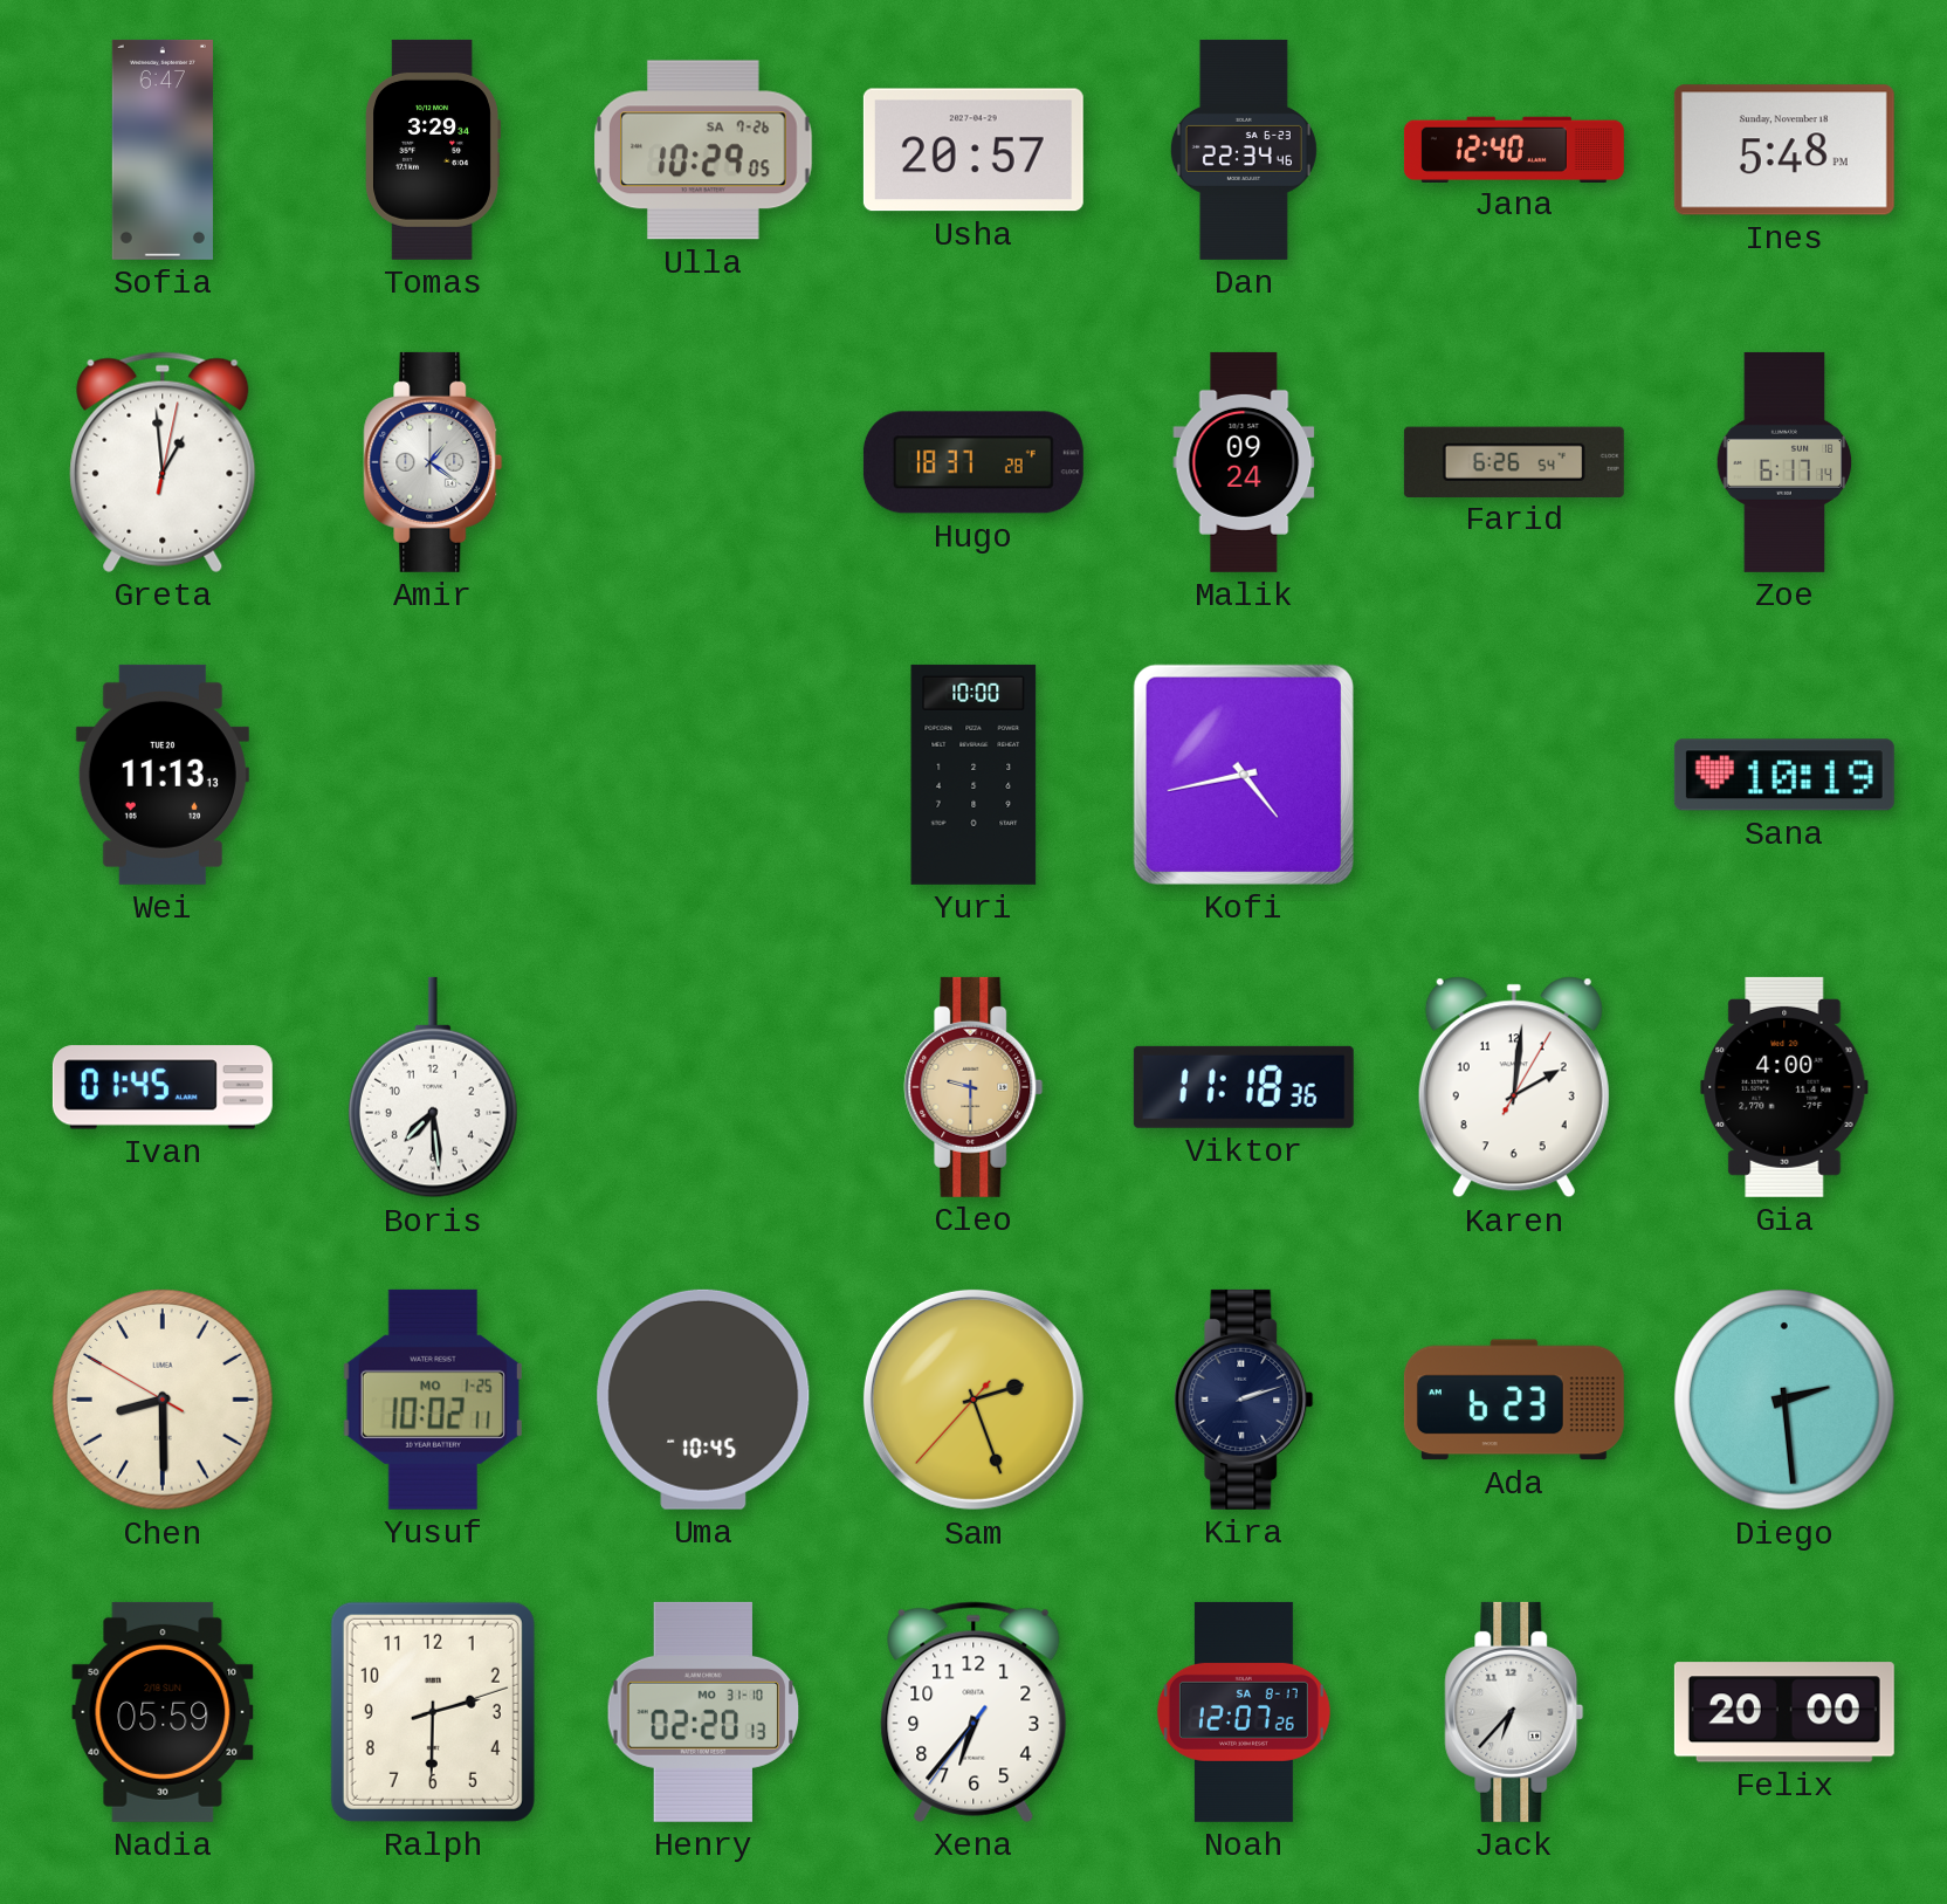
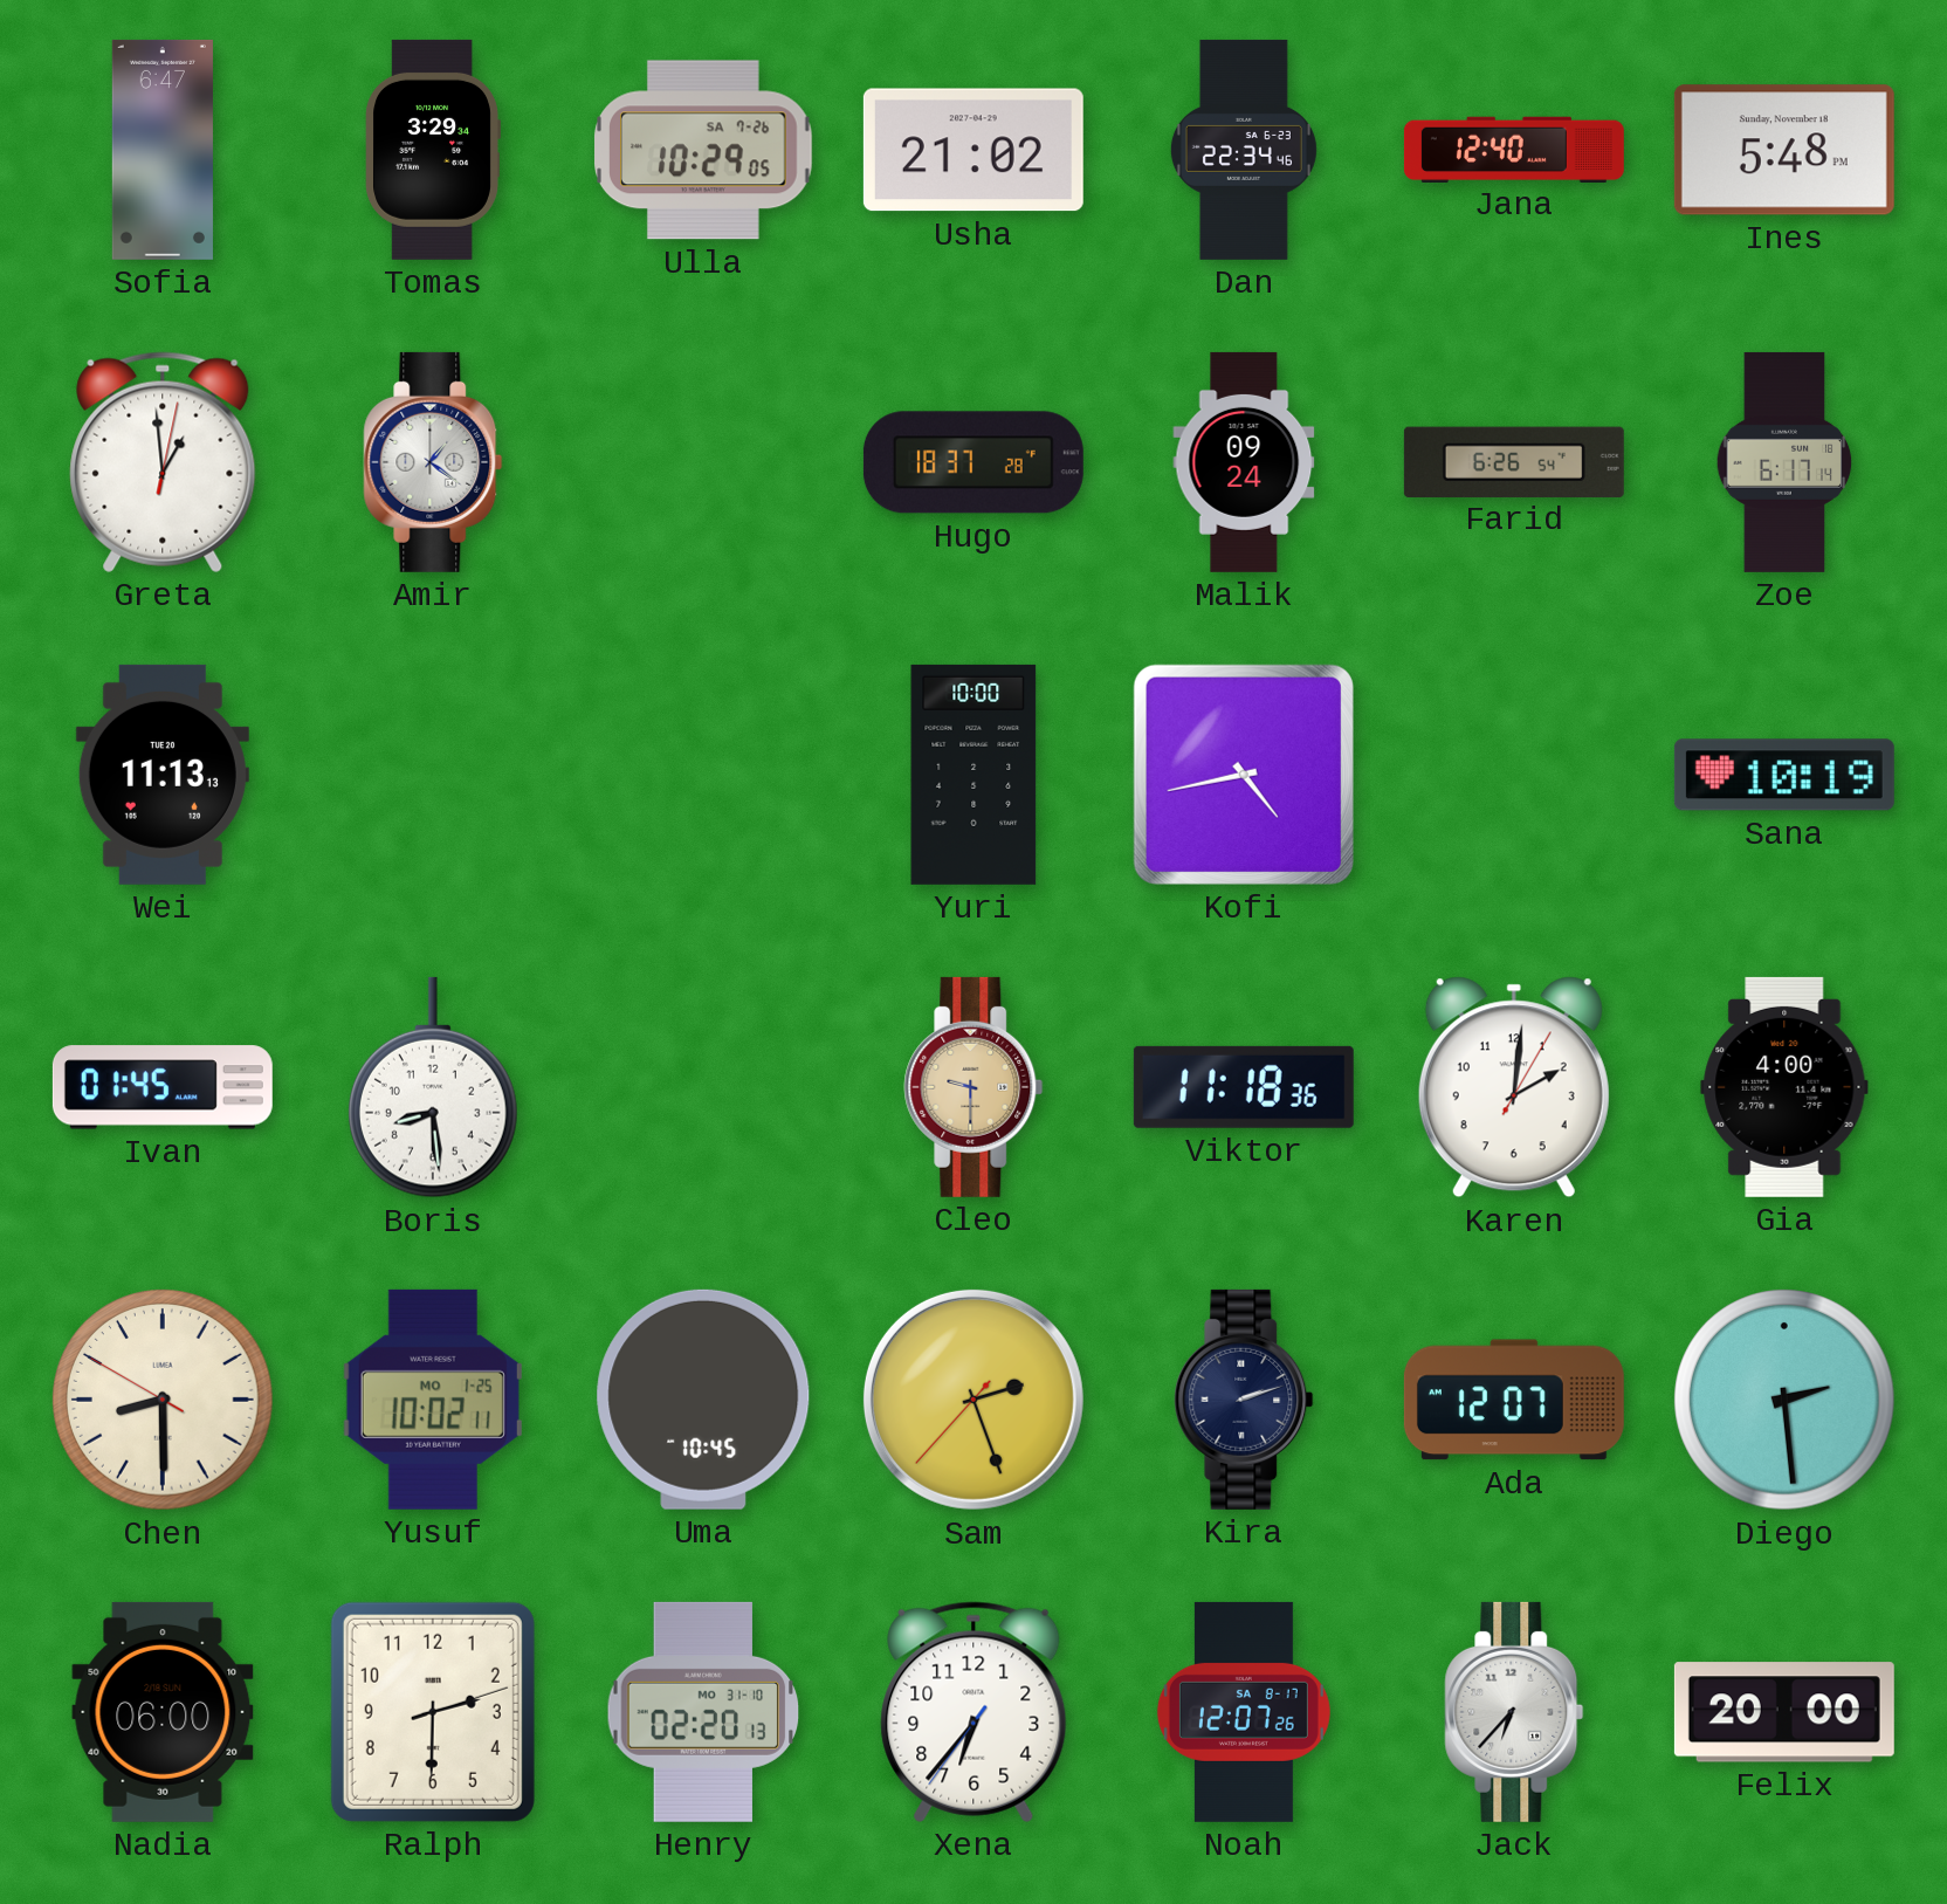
Usha: 20:57 -> 21:02 (973, 150)
Boris: 7:29 -> 8:29 (433, 1087)
Ada: 6:23 -> 12:07 (1514, 1400)
Nadia: 05:59 -> 06:00 (163, 1712)
